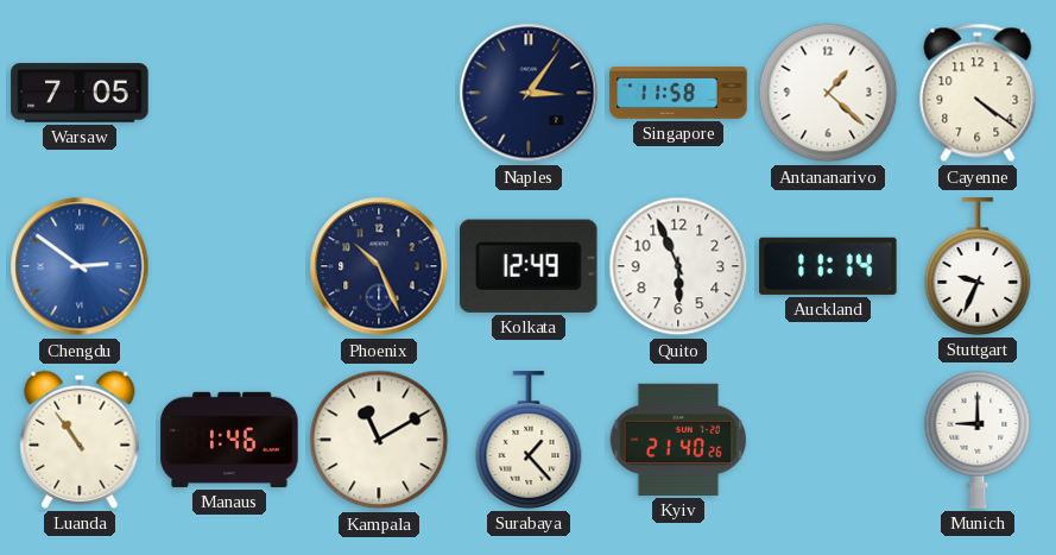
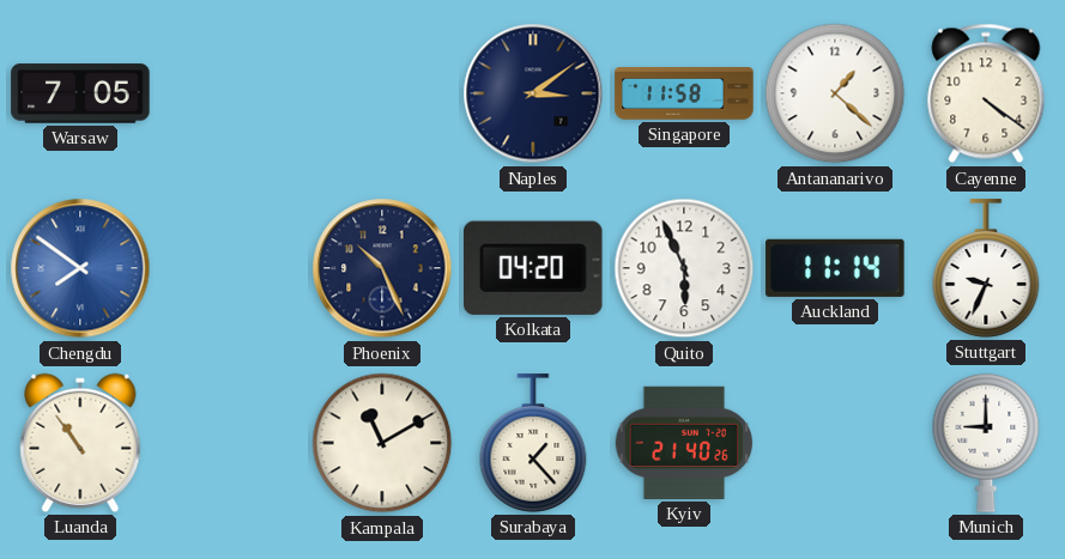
Naples: 3:06 -> 3:09 (533, 93)
Chengdu: 2:51 -> 7:51 (80, 268)
Kolkata: 12:49 -> 04:20 (534, 268)
Manaus: 1:46 -> none (229, 440)
